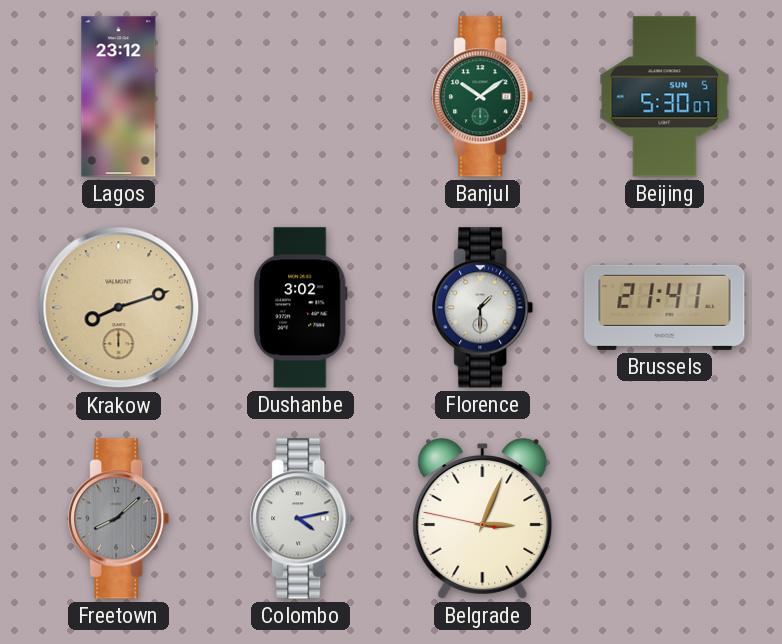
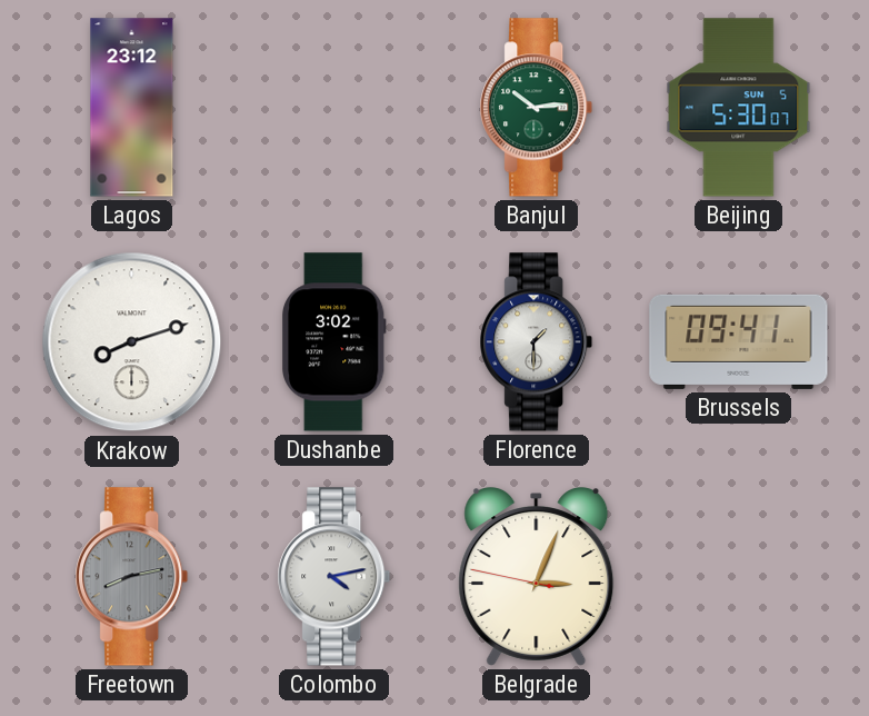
Banjul: 10:09 -> 10:14 (537, 108)
Krakow dial: champagne -> white (132, 342)
Brussels: 21:41 -> 09:41 (739, 341)
Freetown: 8:08 -> 8:13 (132, 577)
